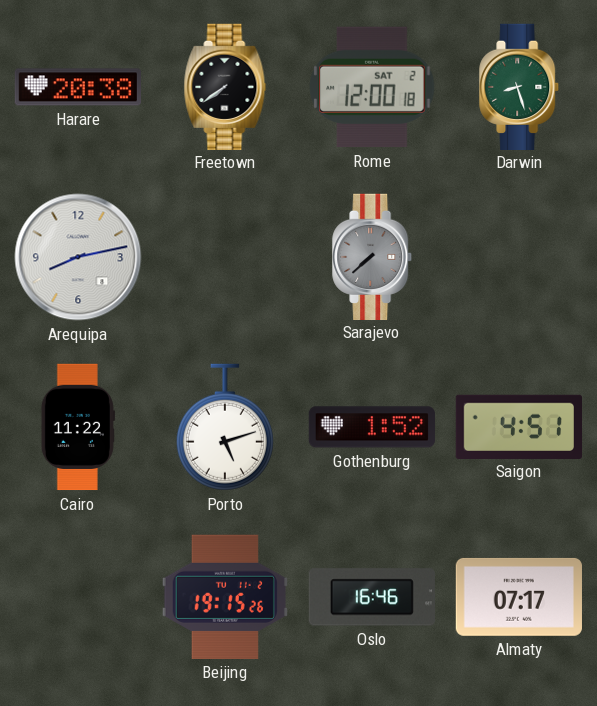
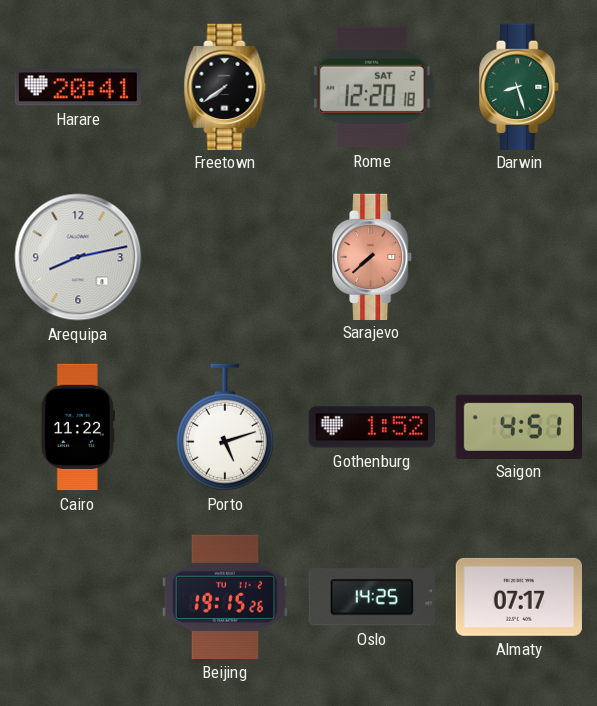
Harare: 20:38 -> 20:41 (77, 87)
Rome: 12:00 -> 12:20 (372, 87)
Sarajevo dial: grey -> salmon (373, 256)
Oslo: 16:46 -> 14:25 (372, 597)
